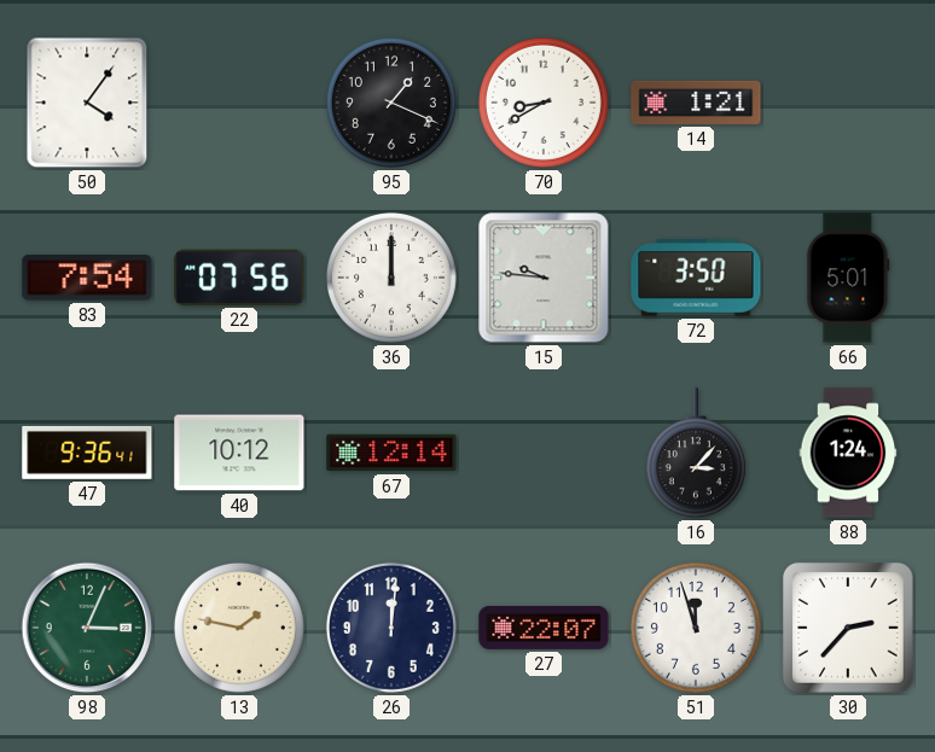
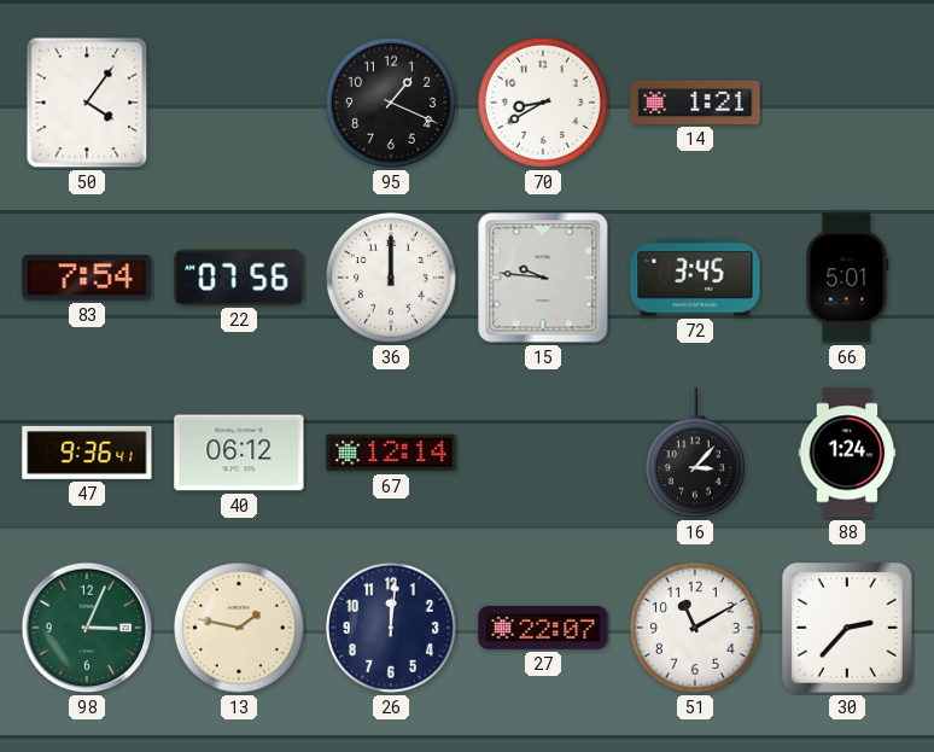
72: 3:50 -> 3:45 (695, 278)
40: 10:12 -> 06:12 (239, 453)
51: 11:57 -> 11:10 (695, 628)
